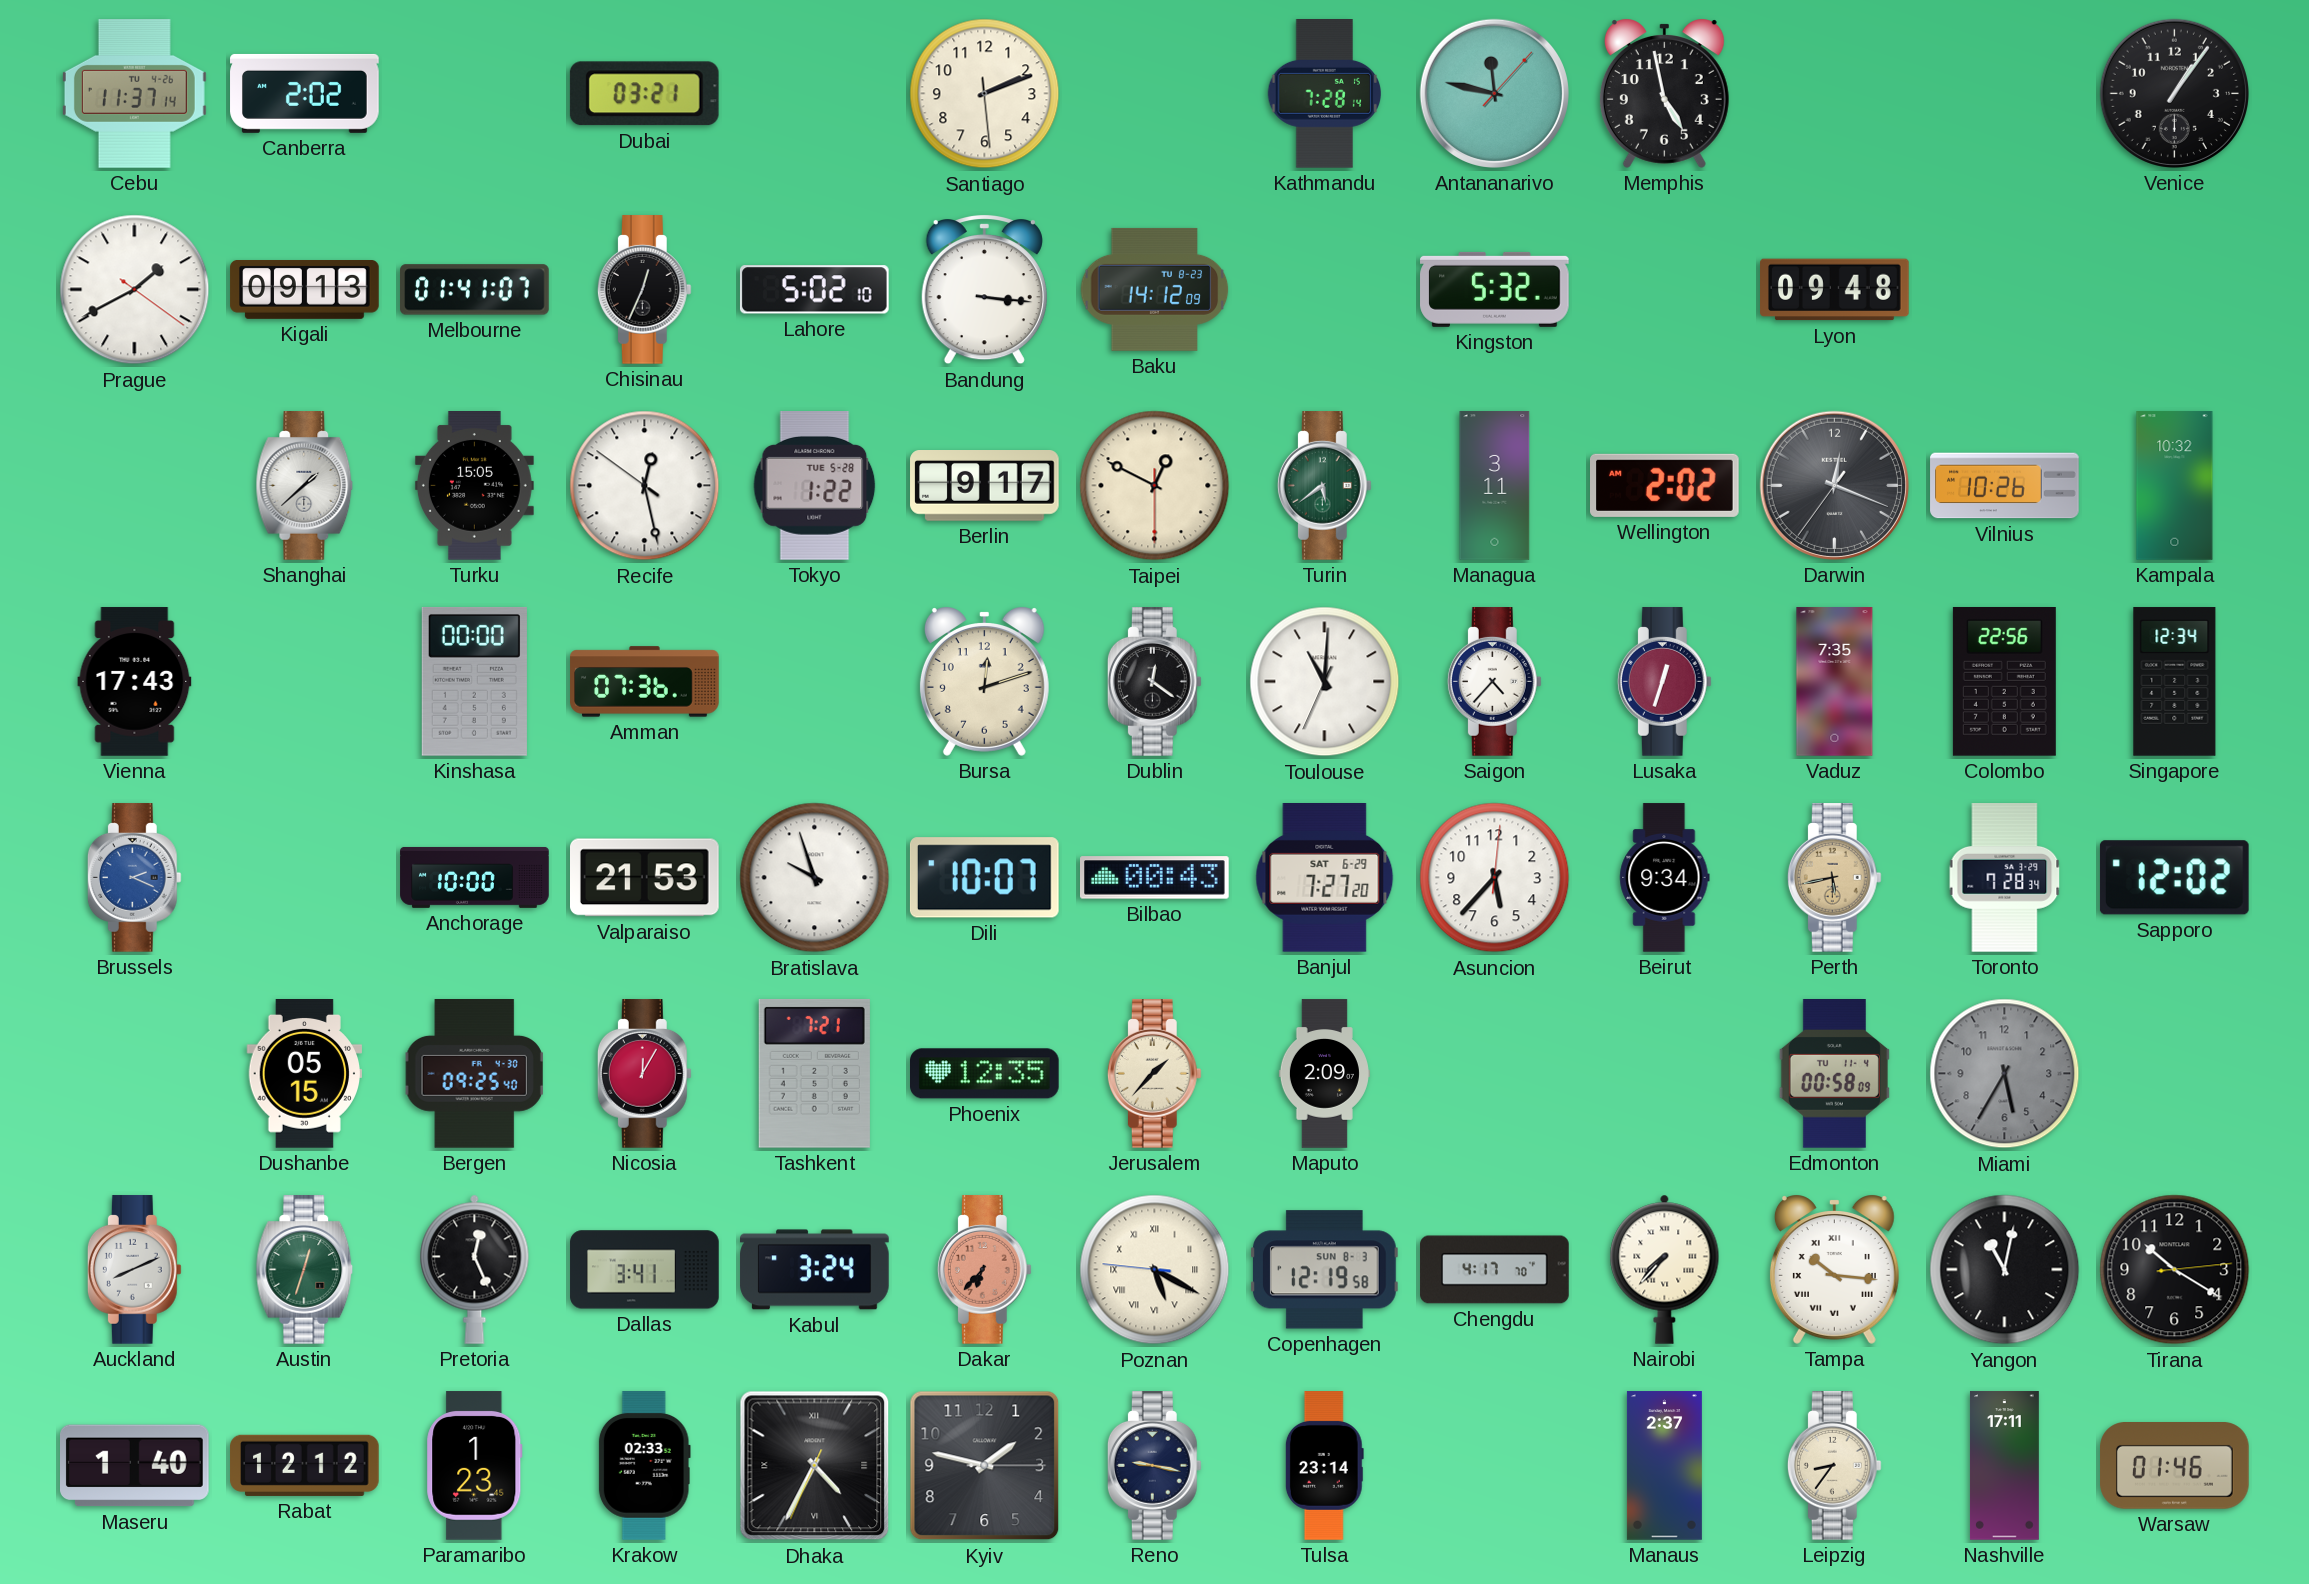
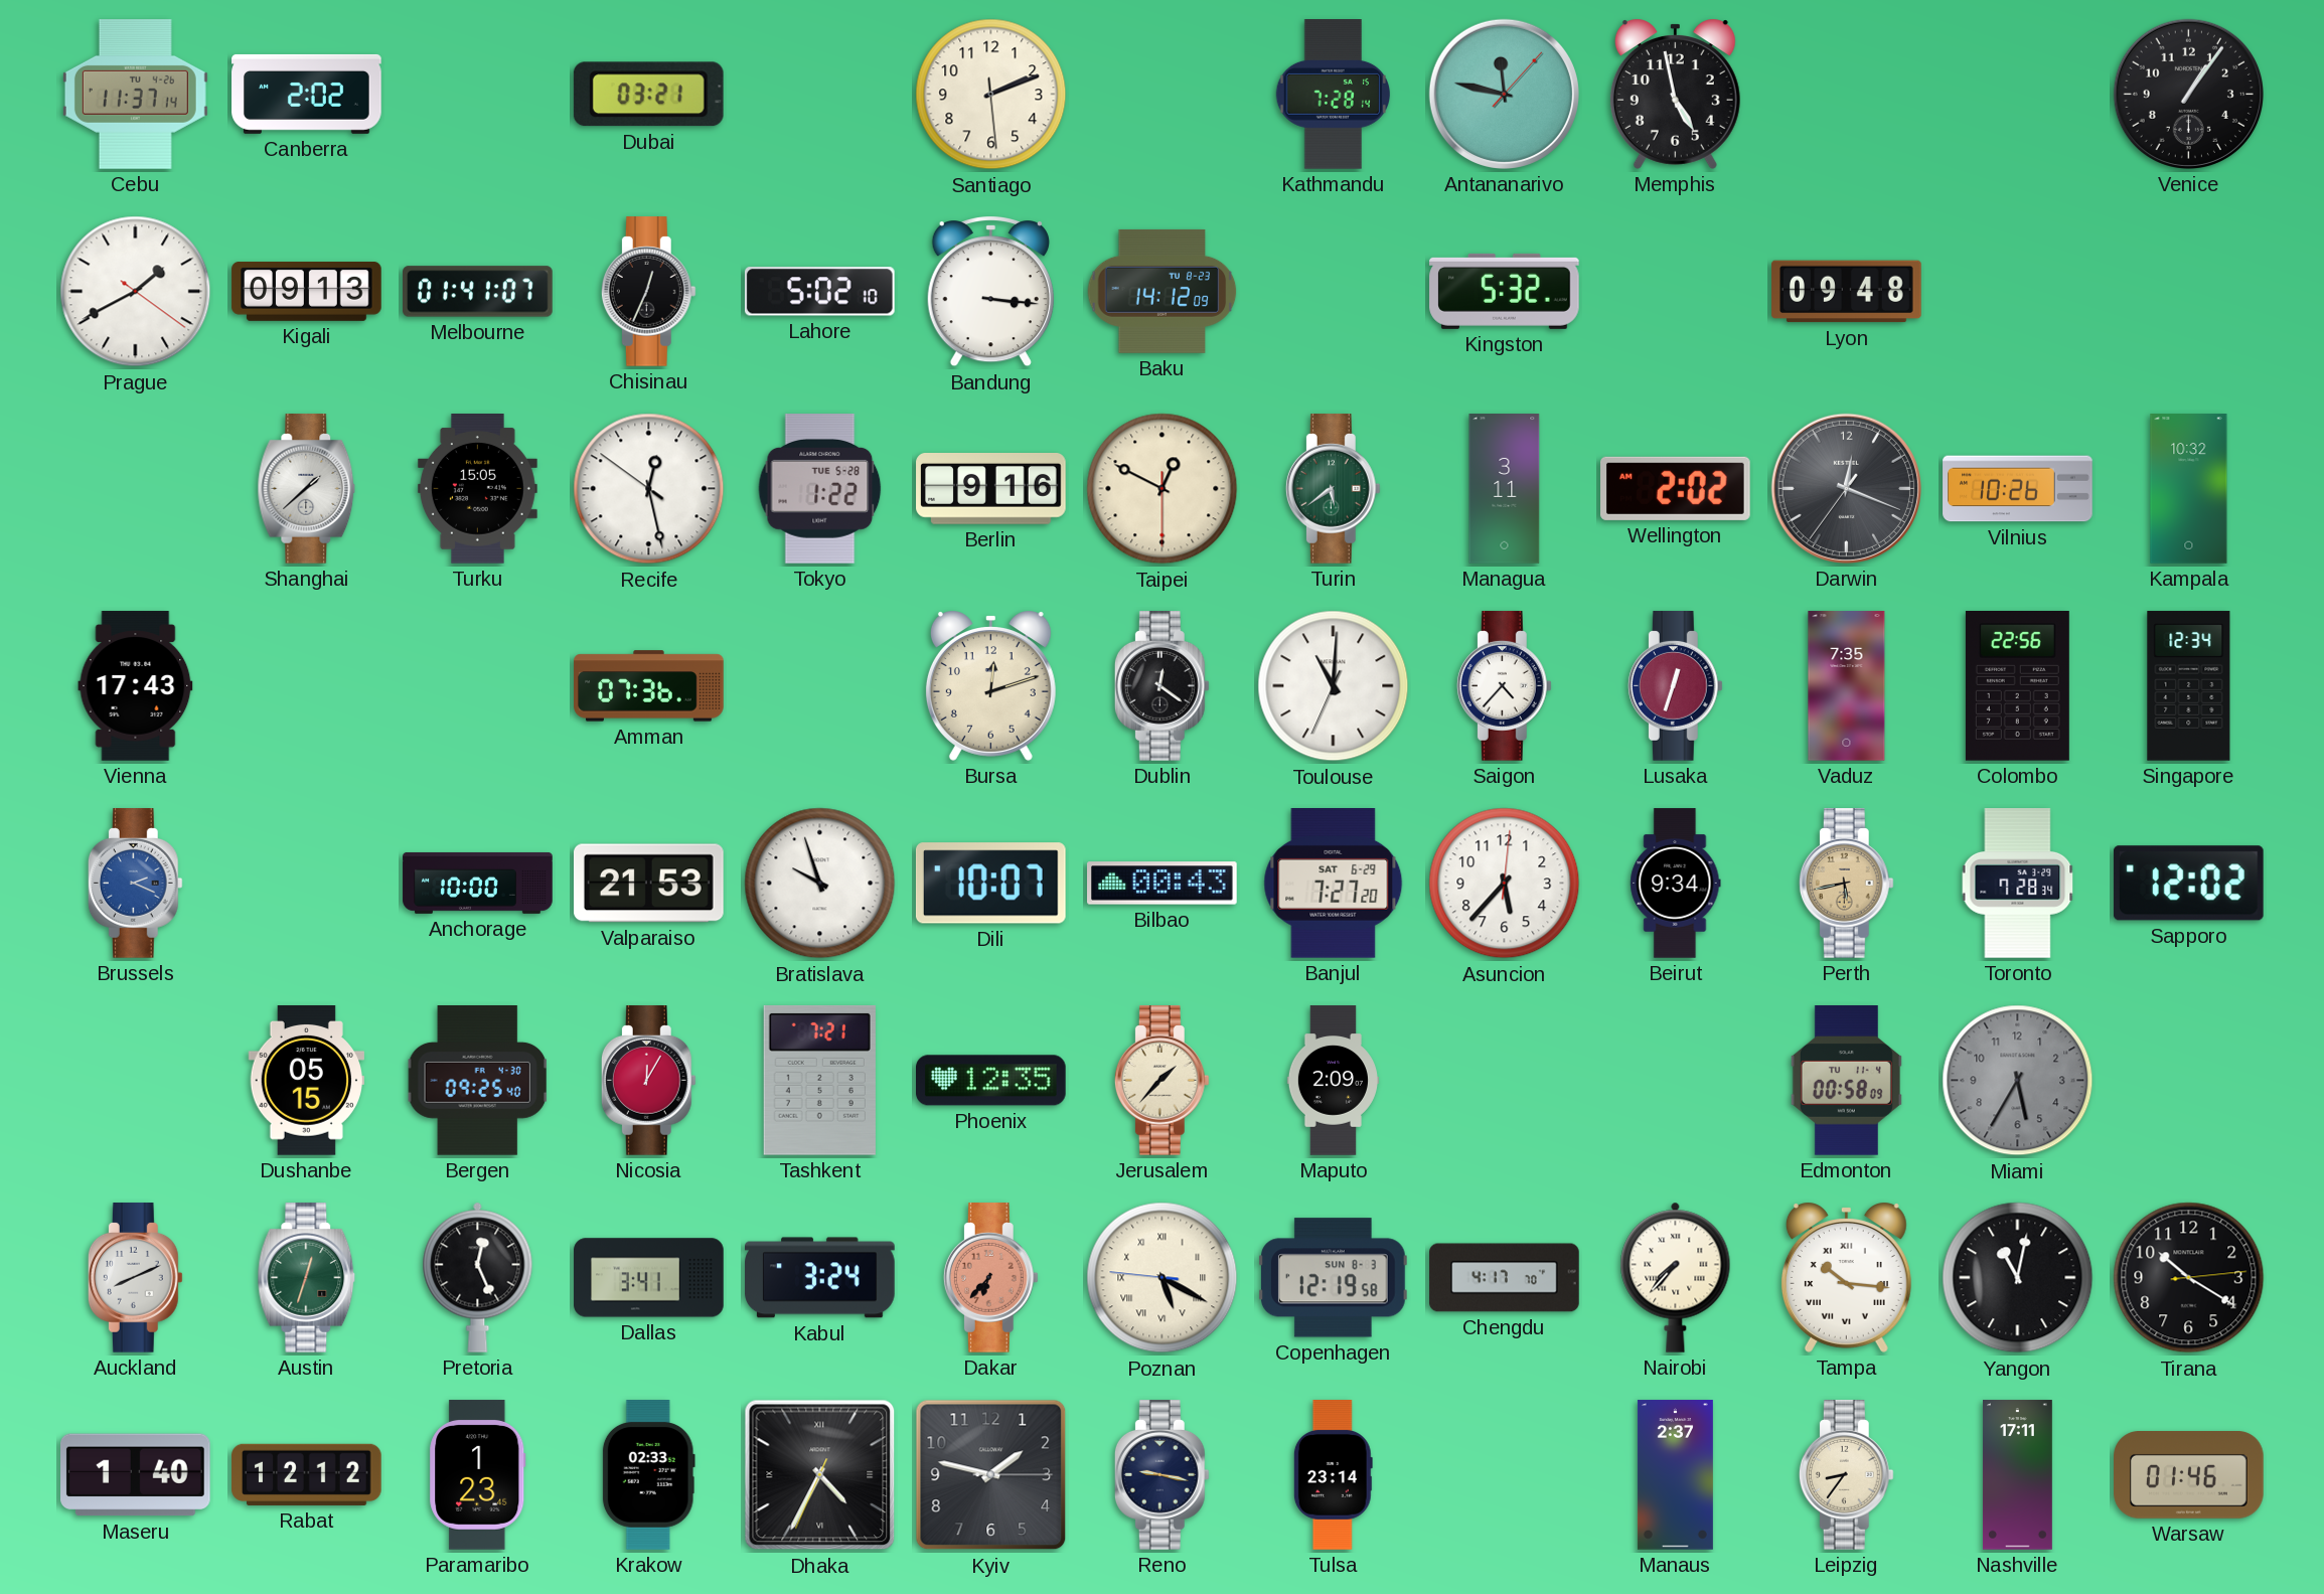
Berlin: 9:17 -> 9:16 (991, 489)
Kinshasa: 00:00 -> none (474, 681)
